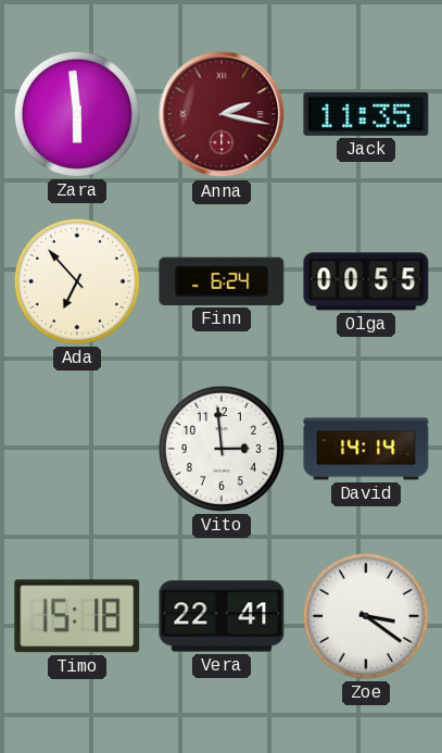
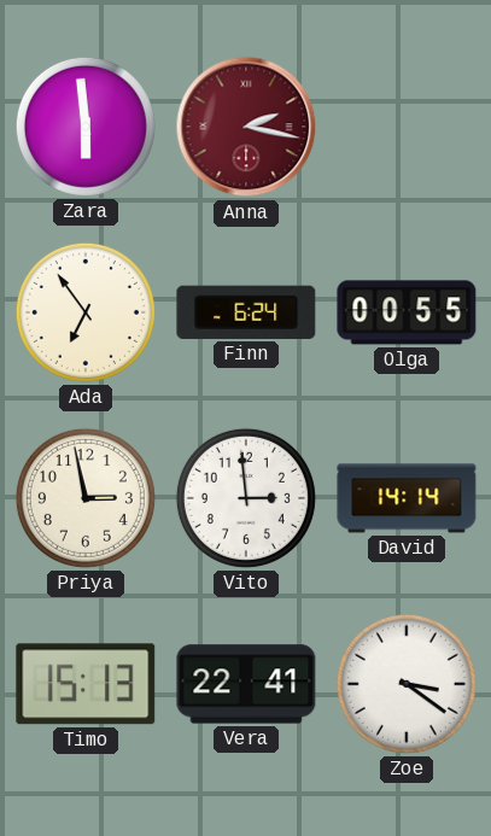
Jack: 11:35 -> none (366, 114)
Ada: 6:53 -> 6:54 (86, 312)
Priya: none -> 2:58 (86, 498)
Timo: 15:18 -> 15:13 (86, 684)
